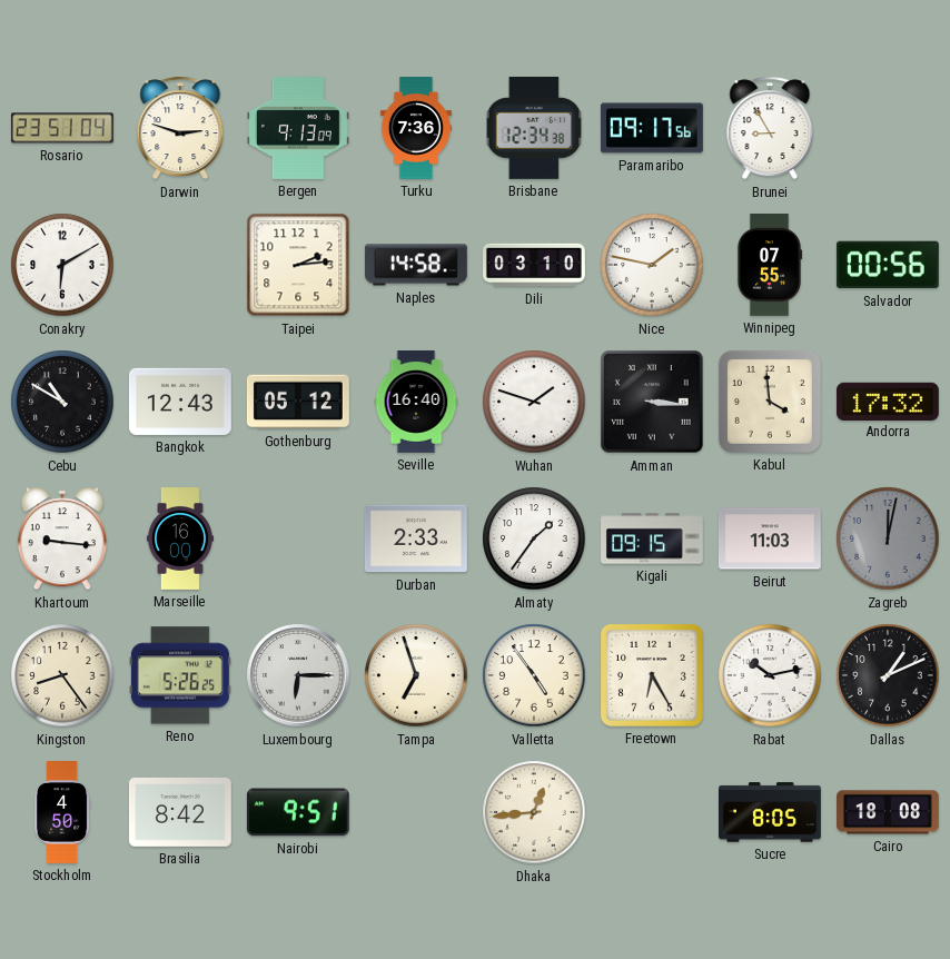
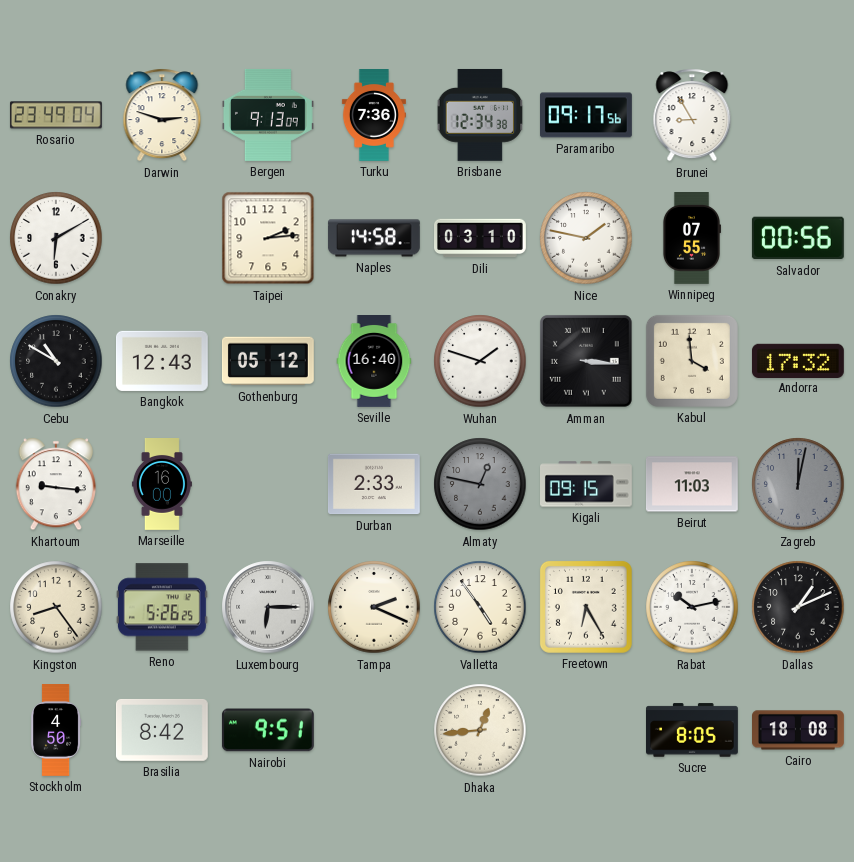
Rosario: 23:51 -> 23:49 (56, 115)
Almaty: 1:36 -> 12:47 (480, 484)
Almaty dial: white -> grey (480, 484)
Tampa: 6:57 -> 2:19 (374, 607)
